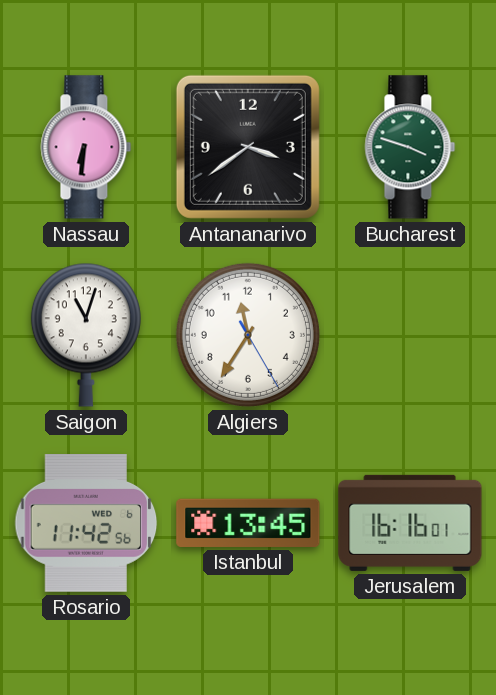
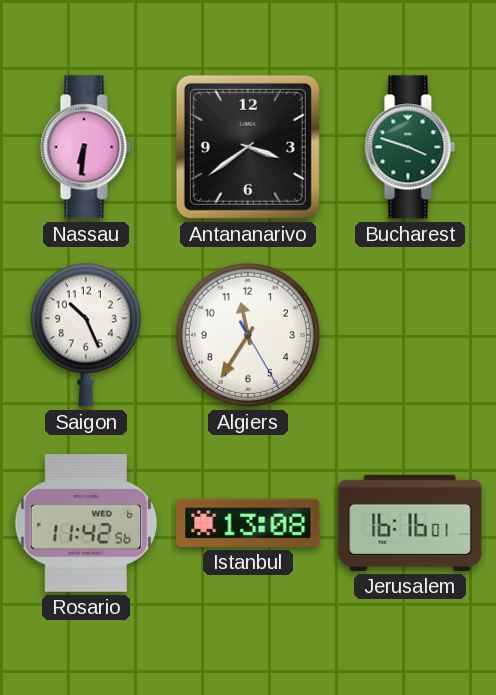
Saigon: 11:03 -> 10:26 (86, 335)
Istanbul: 13:45 -> 13:08 (248, 523)
